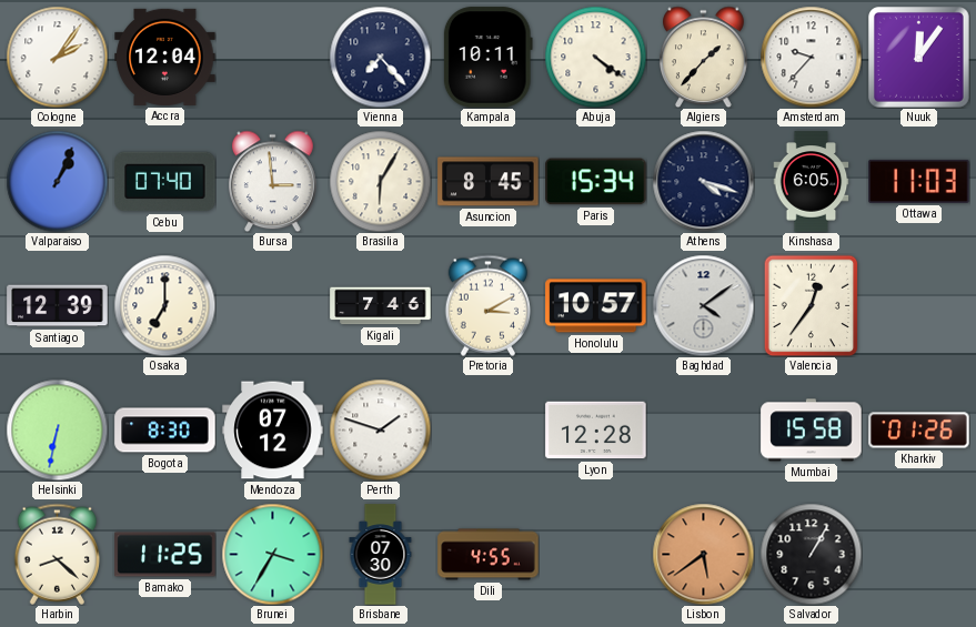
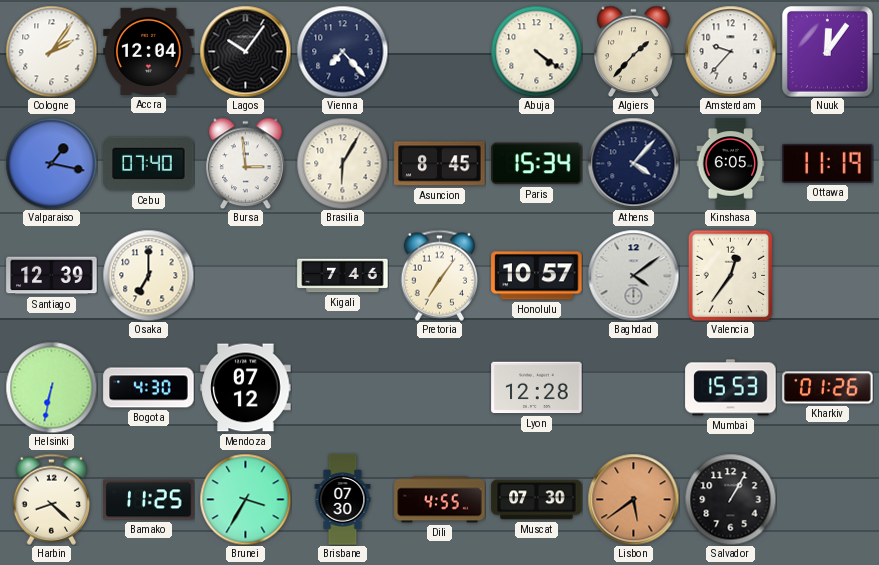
Lagos: none -> 10:06 (245, 51)
Kampala: 10:11 -> none (487, 58)
Valparaiso: 1:04 -> 1:17 (51, 163)
Athens: 4:18 -> 4:07 (633, 163)
Ottawa: 11:03 -> 11:19 (828, 163)
Pretoria: 3:10 -> 7:06 (440, 275)
Bogota: 8:30 -> 4:30 (149, 388)
Perth: 1:48 -> none (380, 429)
Mumbai: 15:58 -> 15:53 (731, 388)
Muscat: none -> 07:30 (537, 500)
